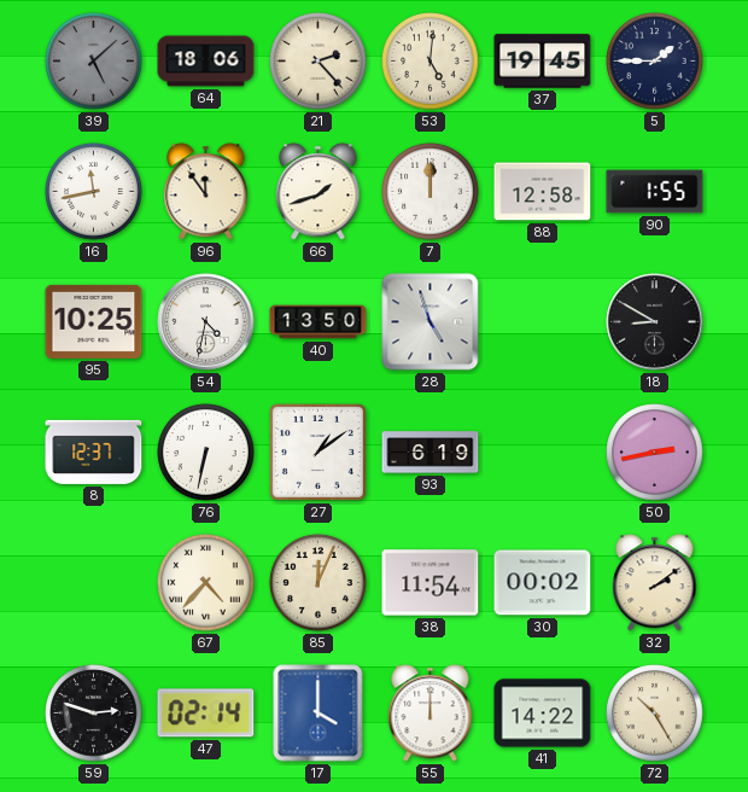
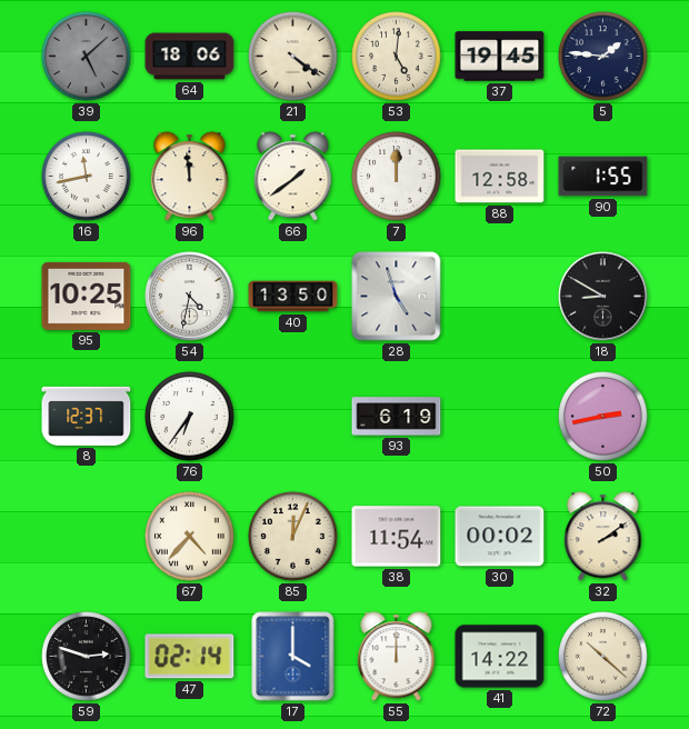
21: 2:23 -> 4:21 (293, 57)
5: 1:45 -> 1:46 (603, 57)
96: 11:54 -> 11:59 (190, 177)
66: 1:42 -> 1:39 (293, 177)
76: 6:32 -> 6:36 (190, 417)
27: 1:09 -> none (317, 452)
72: 10:25 -> 10:22 (603, 657)
